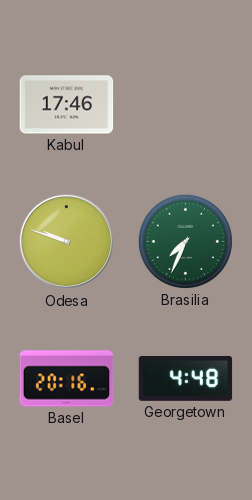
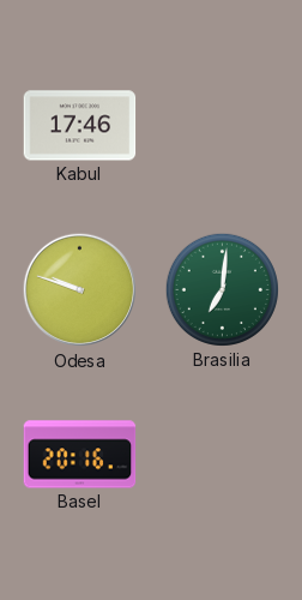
Brasilia: 7:34 -> 7:01 (222, 289)
Georgetown: 4:48 -> none (186, 378)
